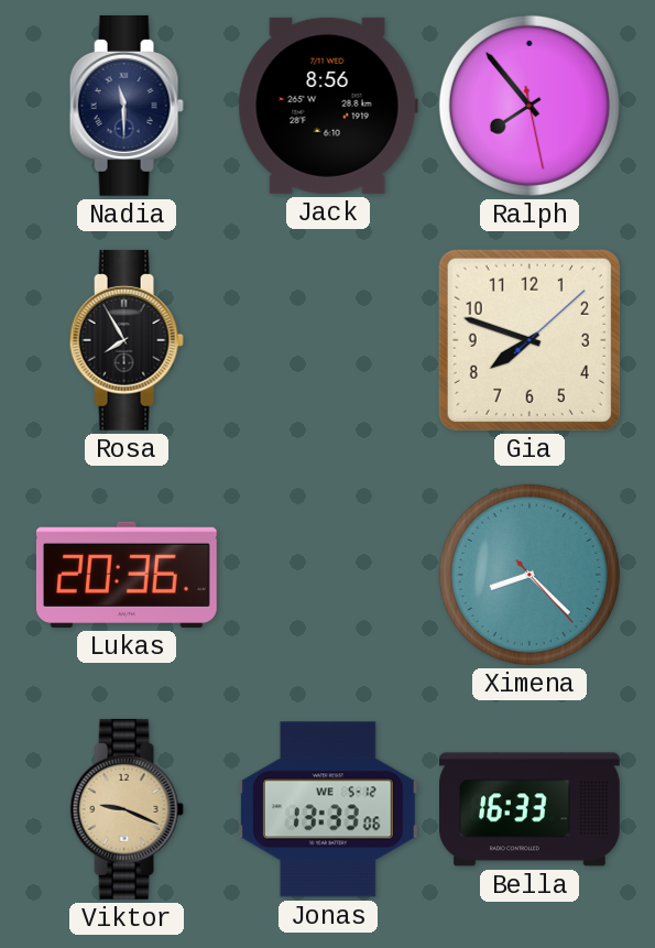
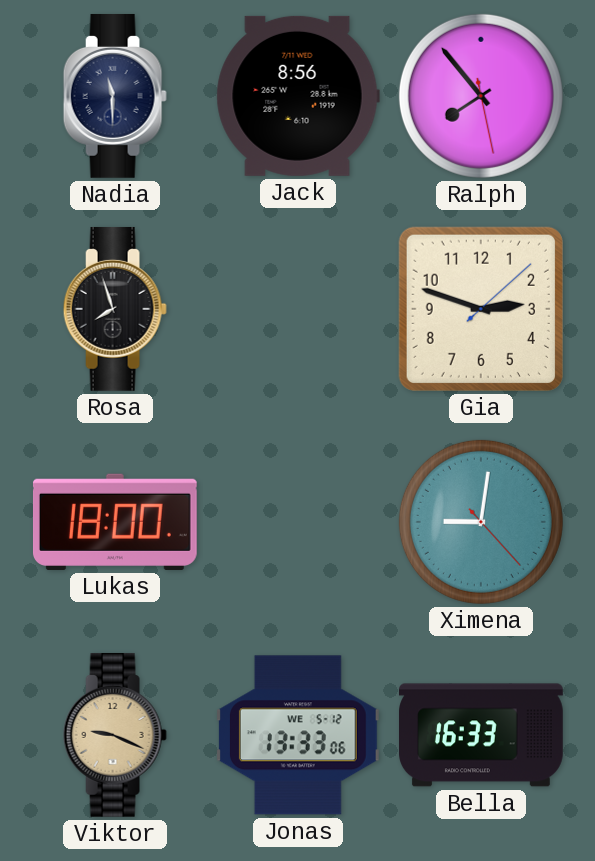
Rosa: 7:55 -> 7:57 (115, 309)
Gia: 7:48 -> 2:48 (481, 309)
Lukas: 20:36 -> 18:00 (115, 522)
Ximena: 8:22 -> 9:01 (481, 522)
